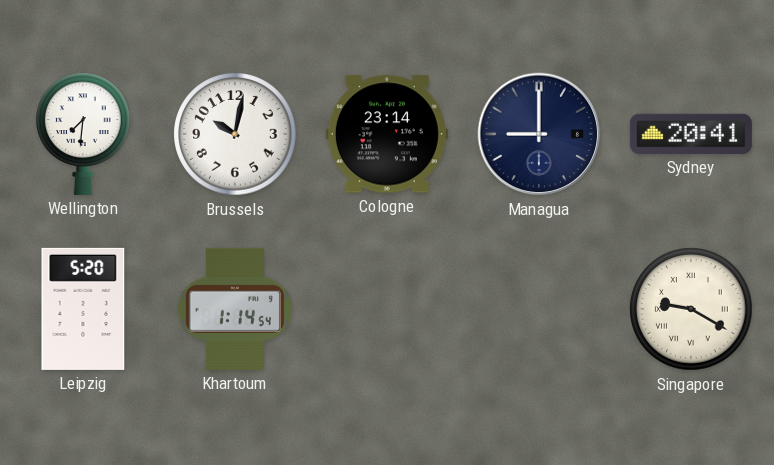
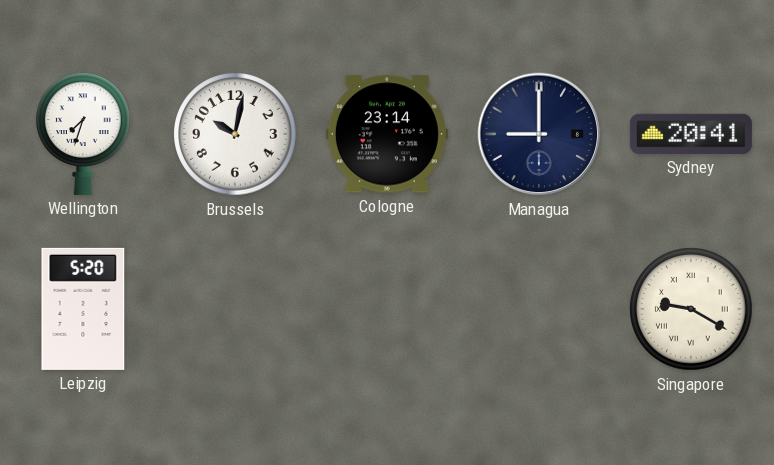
Wellington: 7:31 -> 7:33 (84, 134)
Khartoum: 1:14 -> none (234, 309)
